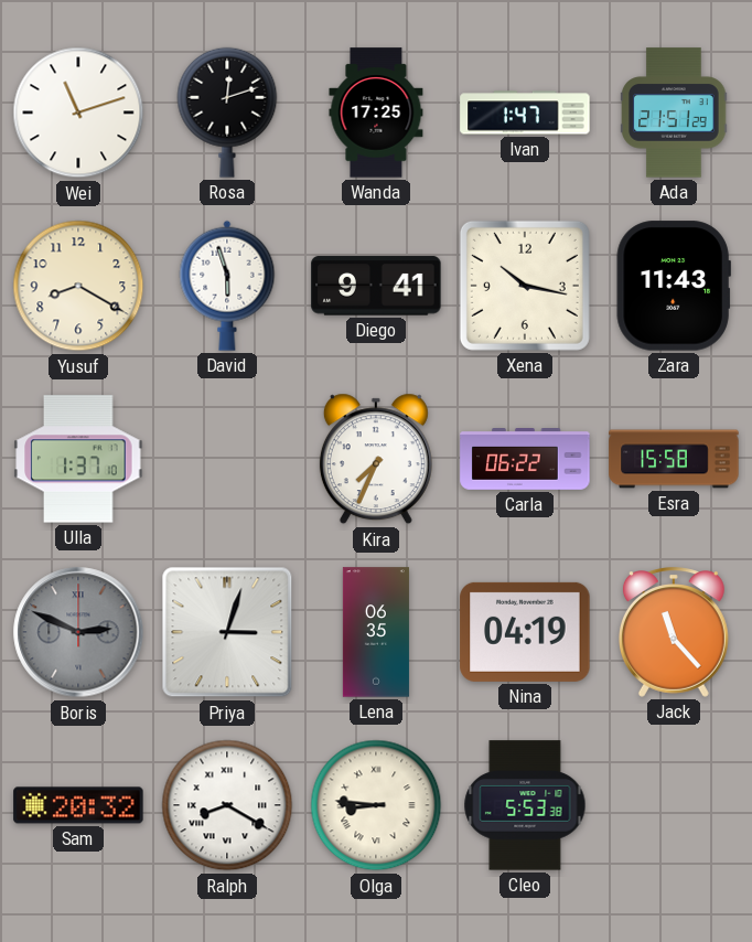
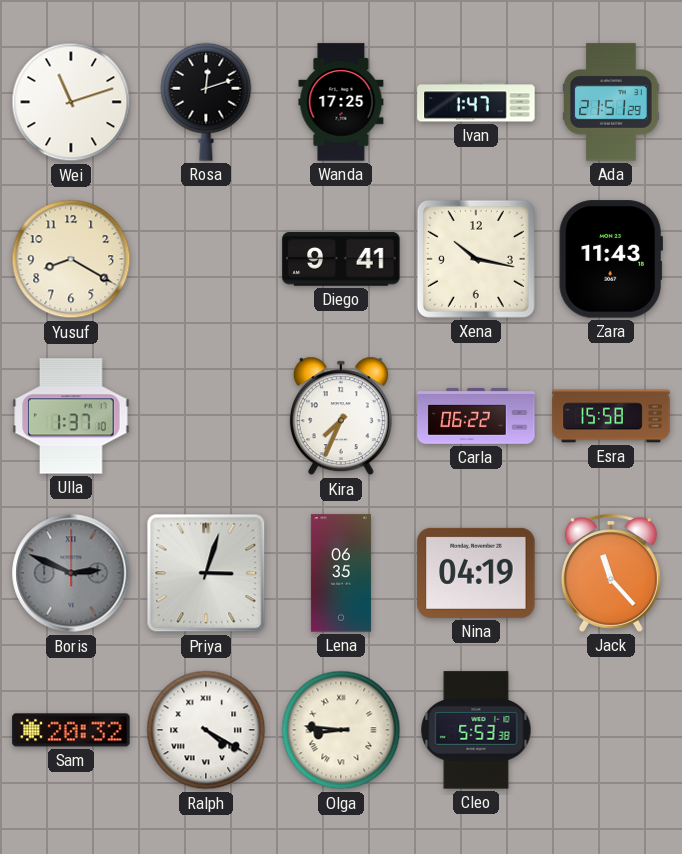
David: 5:57 -> none (227, 286)
Ralph: 8:20 -> 4:20 (206, 730)
